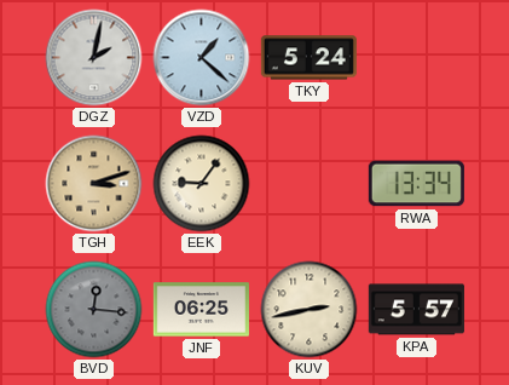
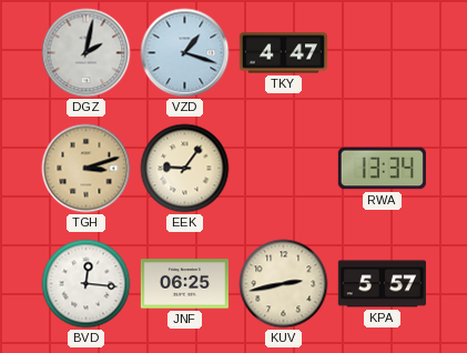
VZD: 1:22 -> 1:18 (185, 53)
TKY: 5:24 -> 4:47 (283, 53)
BVD dial: grey -> white (87, 284)
